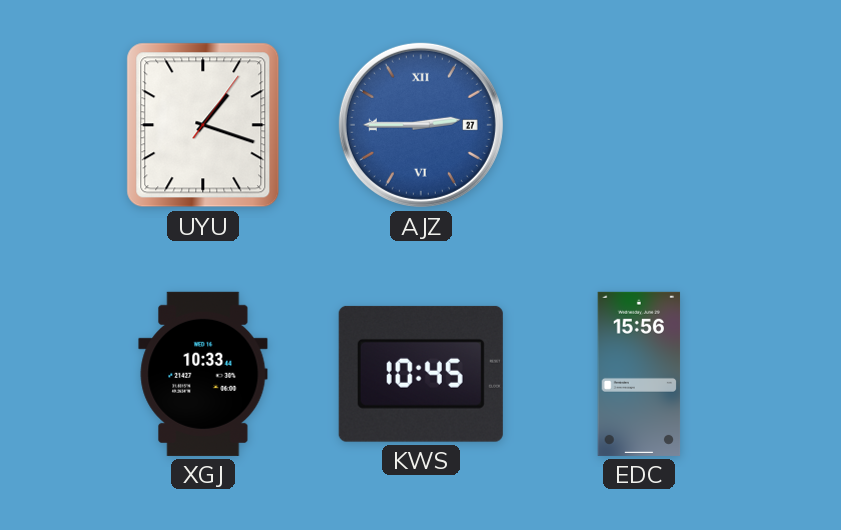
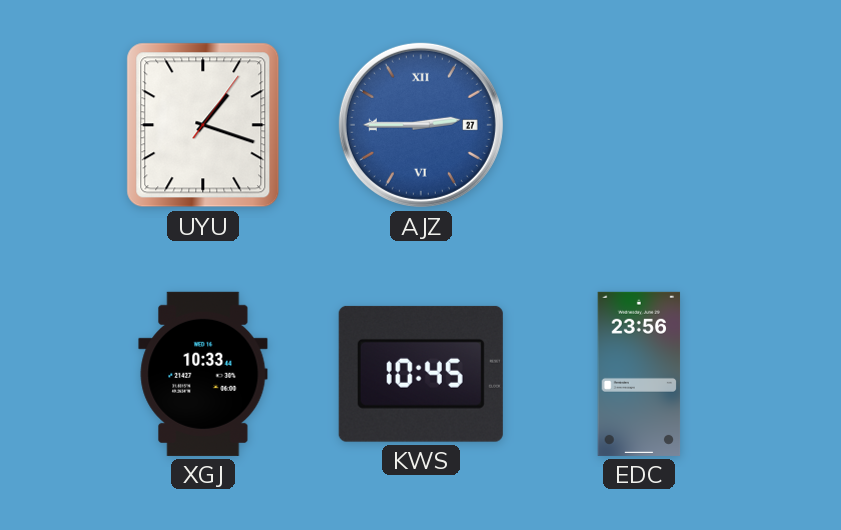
EDC: 15:56 -> 23:56 (639, 374)
